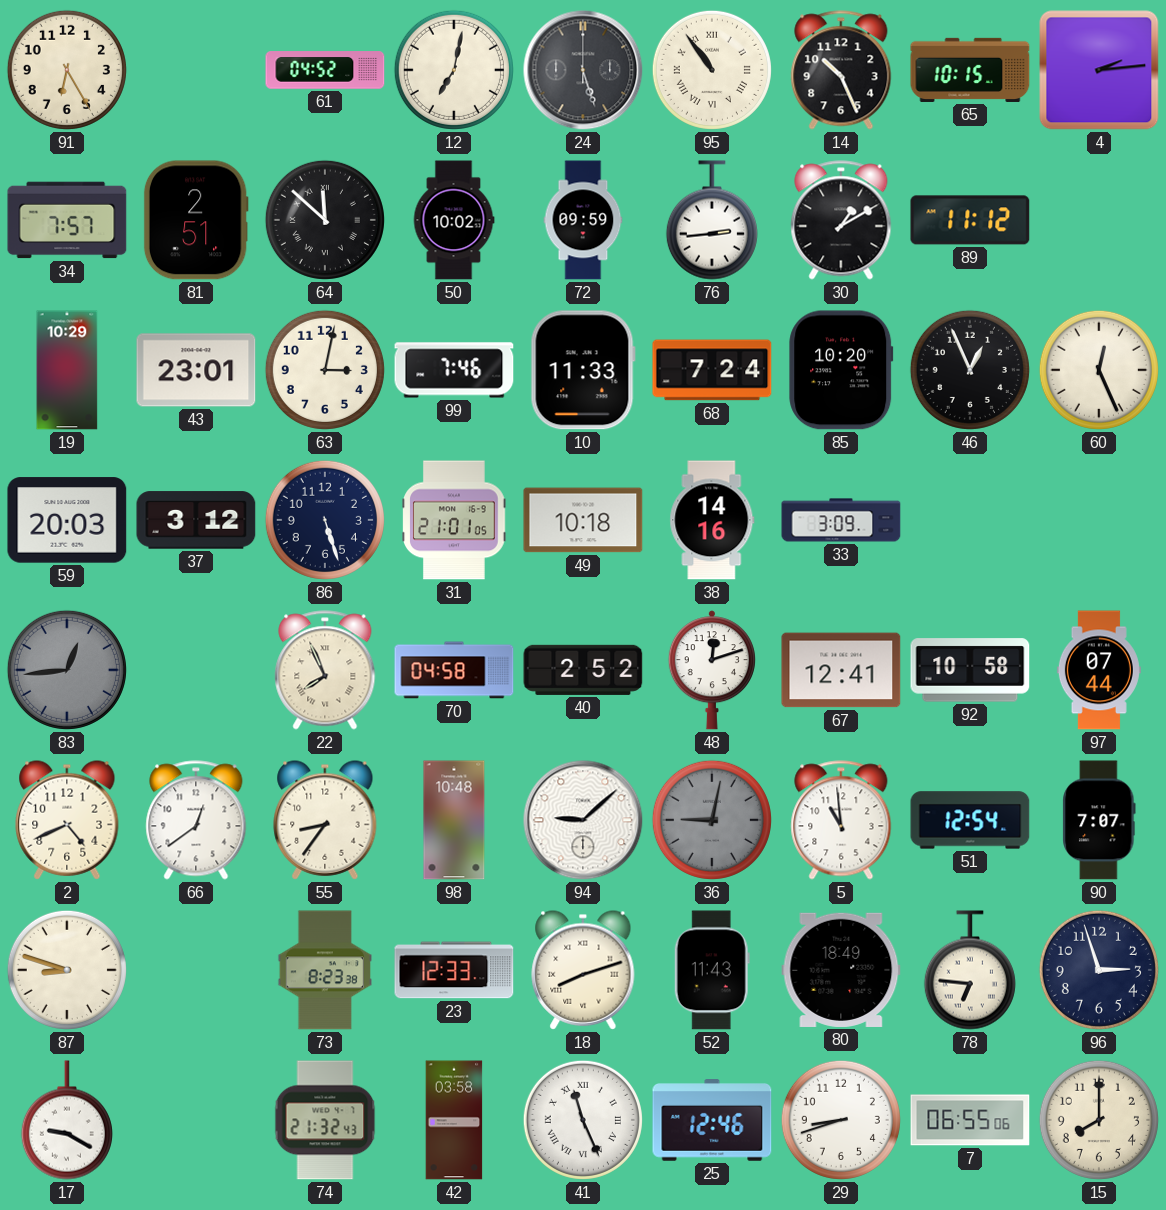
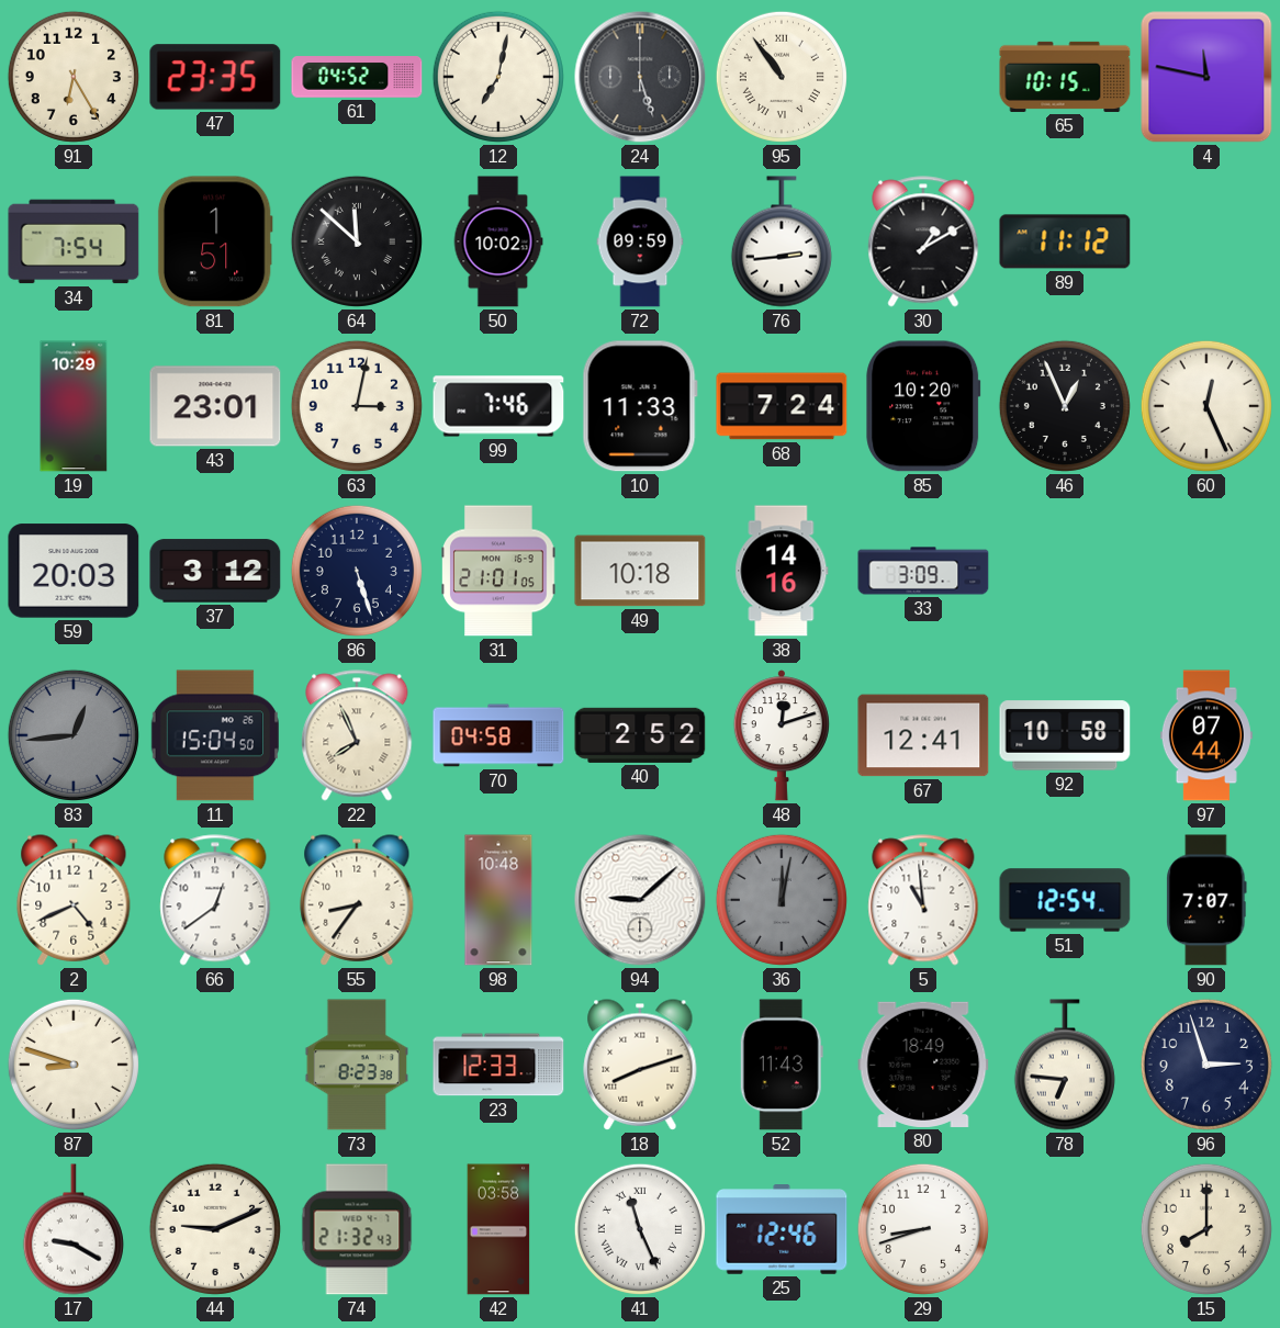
47: none -> 23:35 (215, 77)
14: 10:26 -> none (841, 70)
4: 2:14 -> 11:47 (1206, 77)
34: 7:57 -> 7:54 (74, 241)
81: 2:51 -> 1:51 (215, 241)
11: none -> 15:04 (215, 735)
36: 9:02 -> 12:02 (782, 900)
44: none -> 9:11 (215, 1229)
7: 06:55 -> none (970, 1120)
